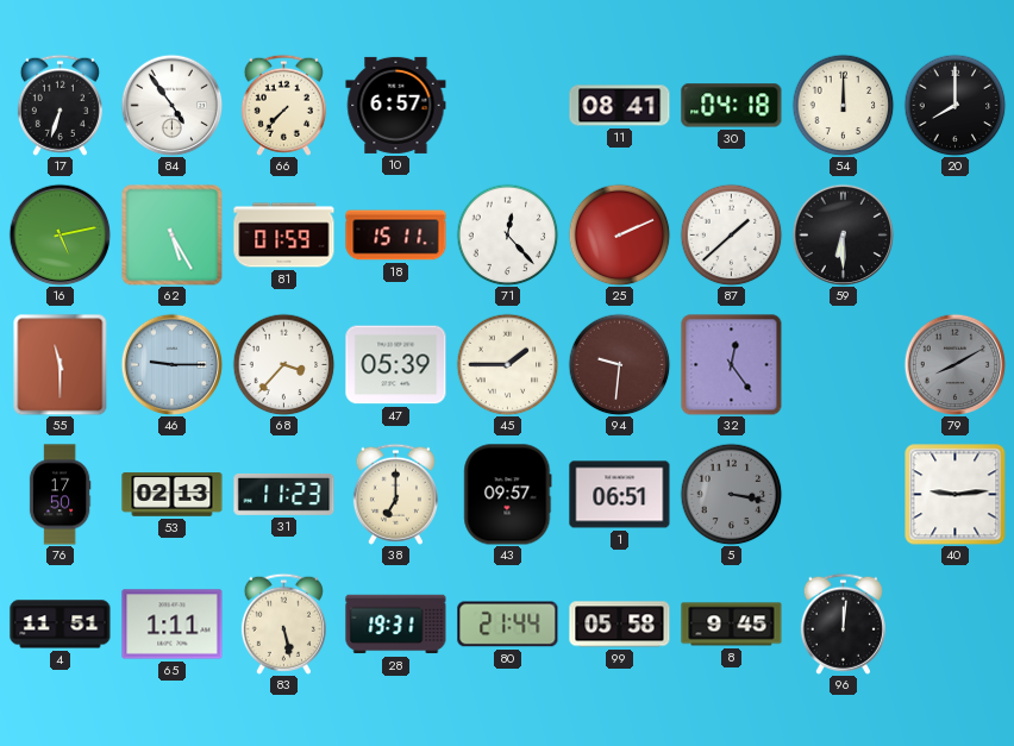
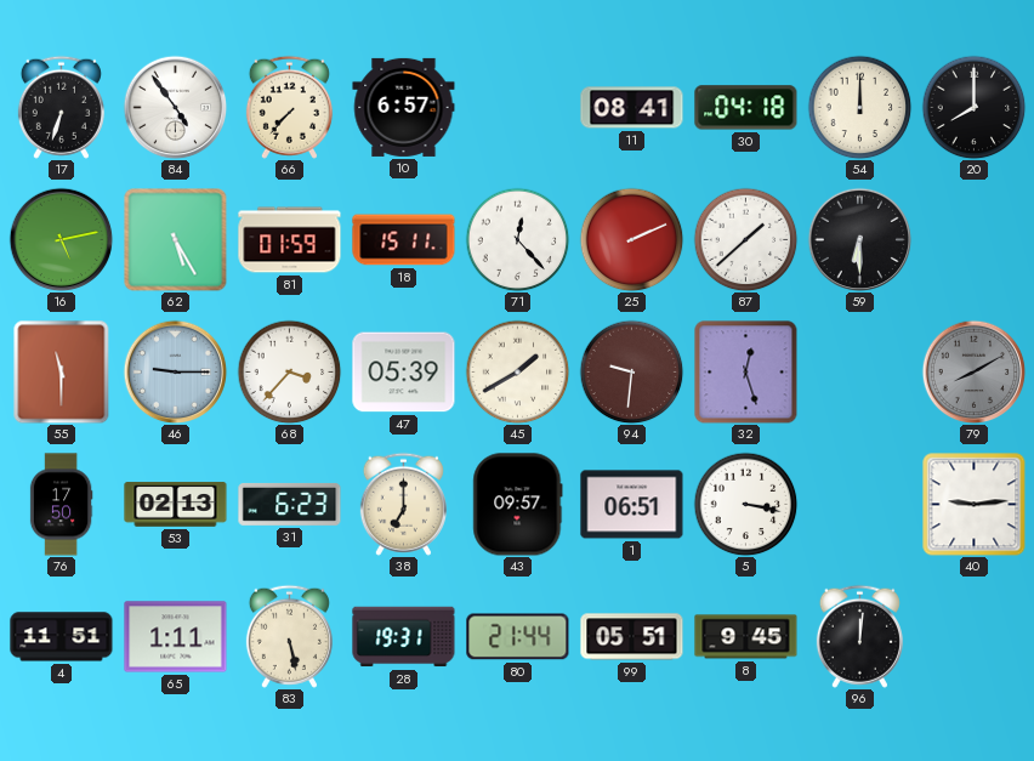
45: 1:45 -> 1:40 (517, 371)
32: 12:24 -> 12:27 (746, 373)
31: 11:23 -> 6:23 (290, 504)
5 dial: grey -> white (745, 504)
99: 05:58 -> 05:51 (632, 637)
